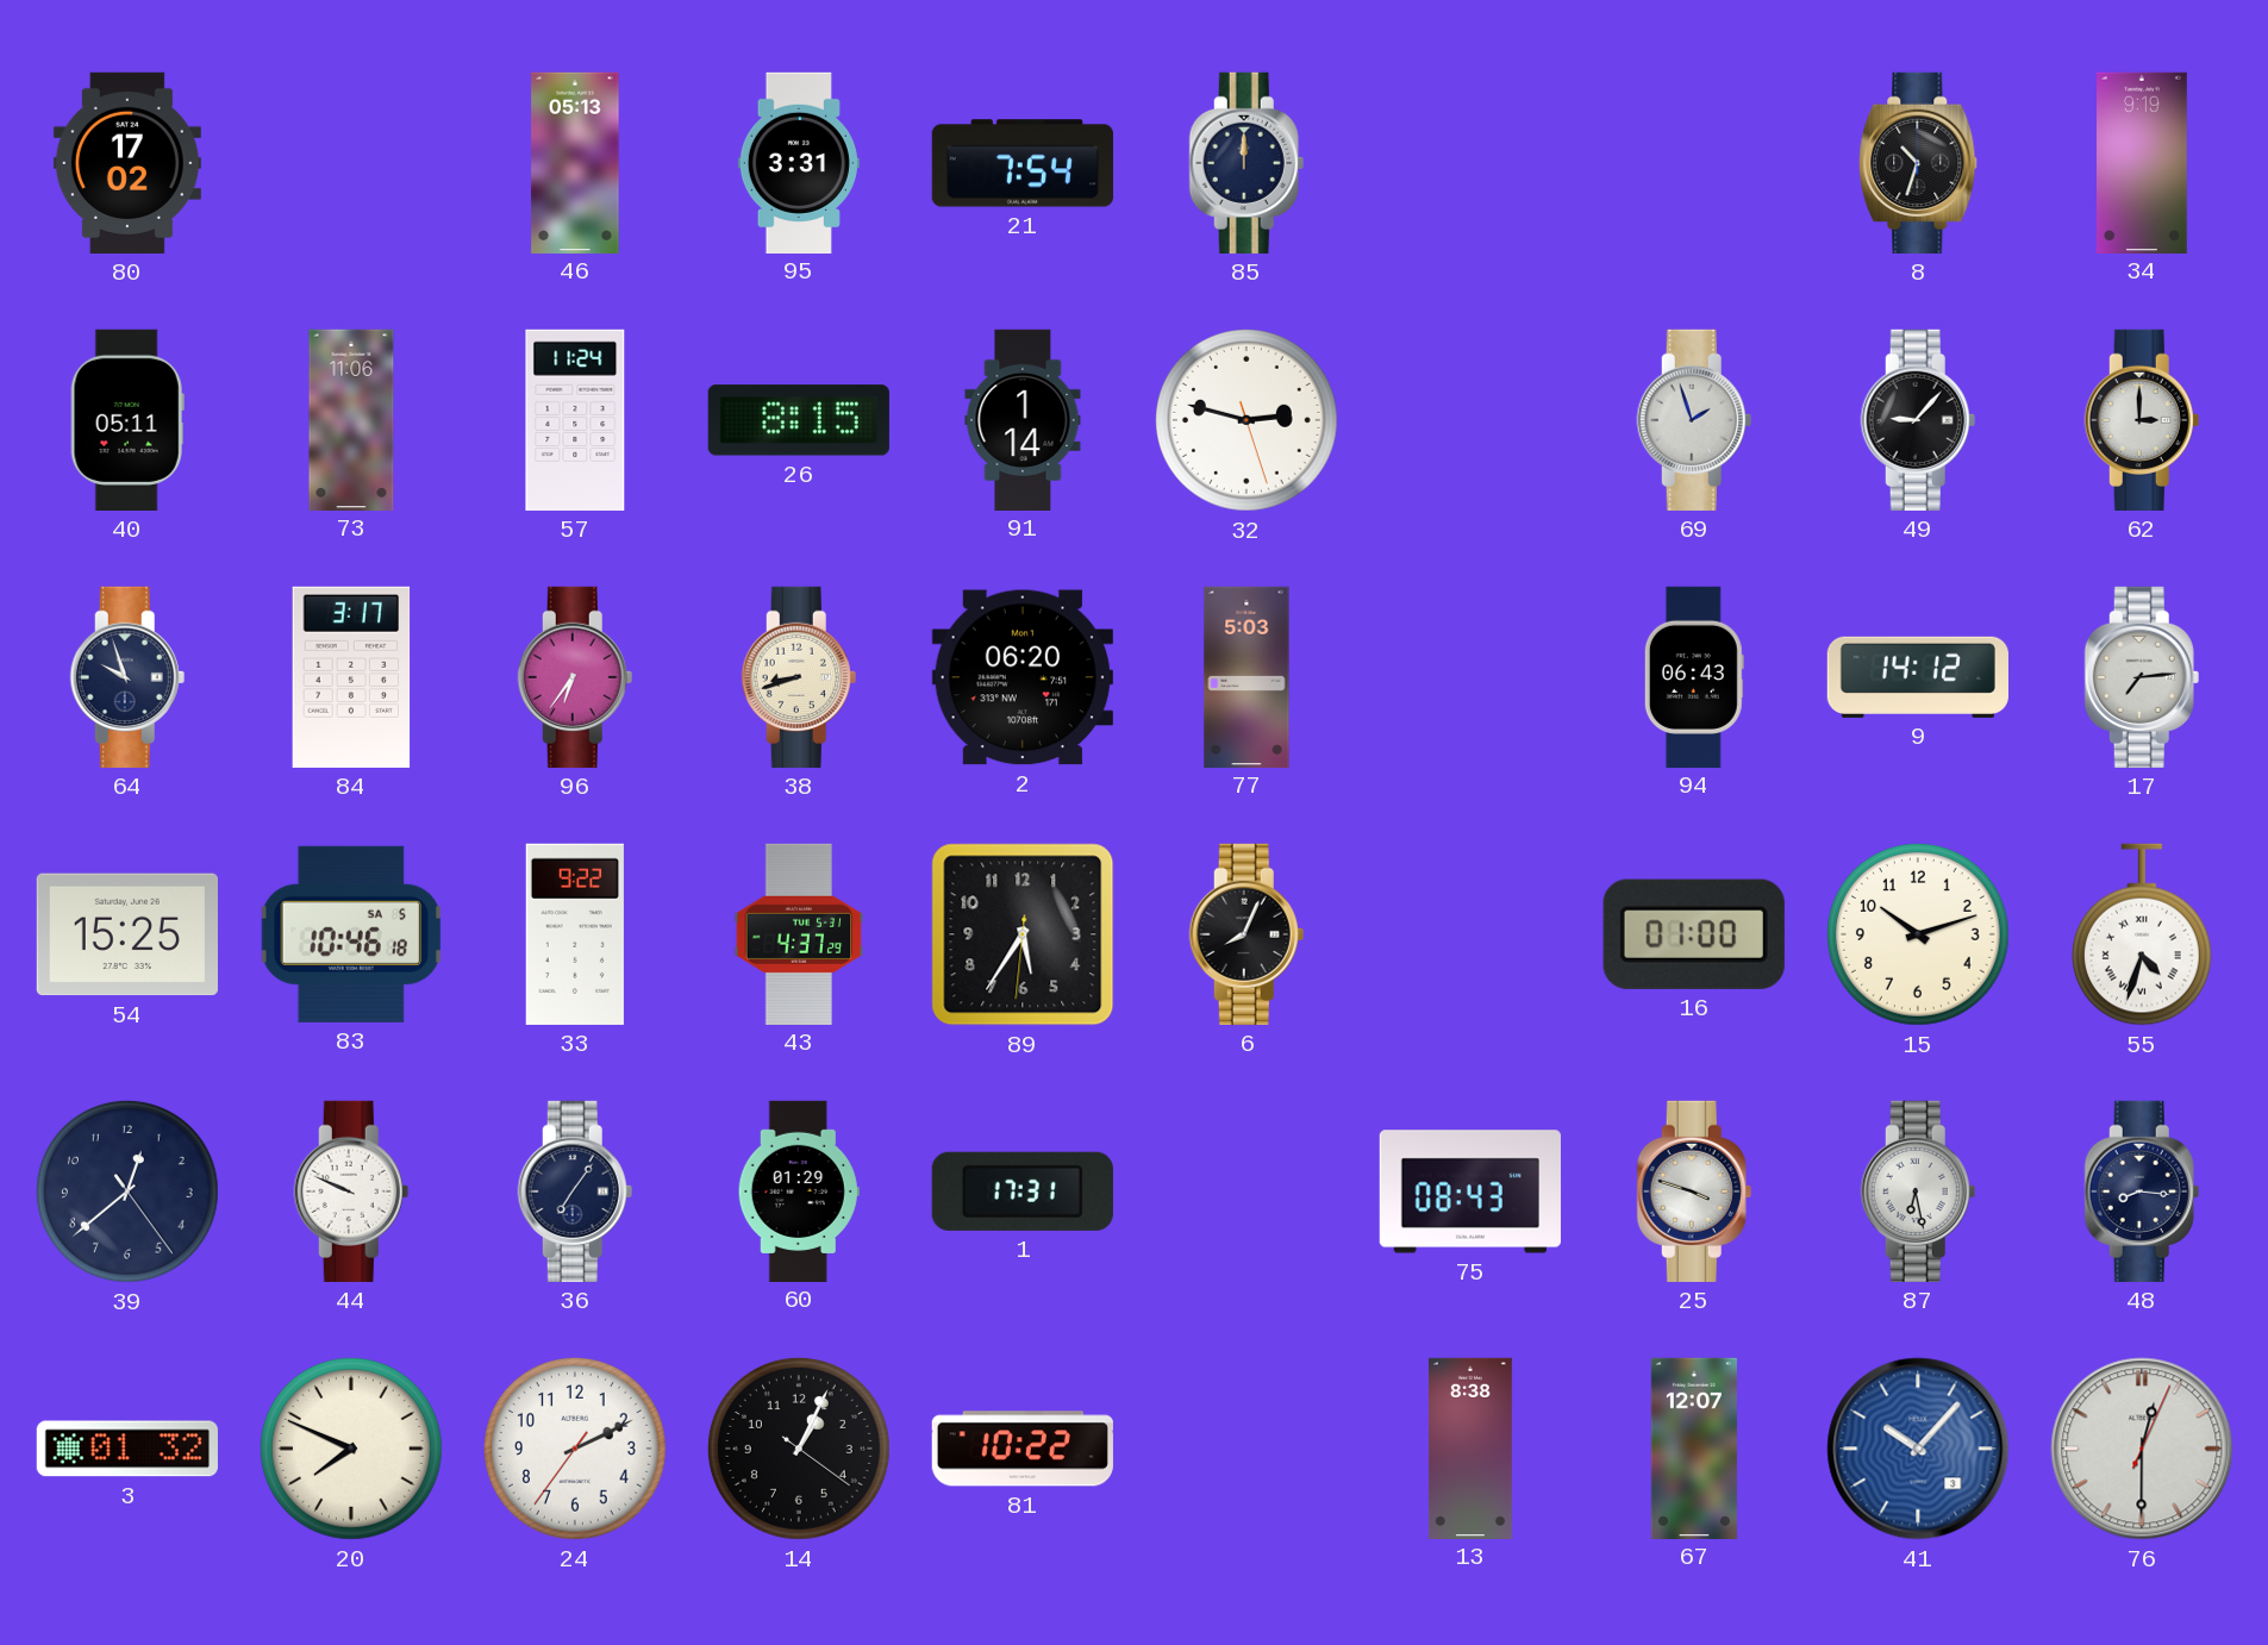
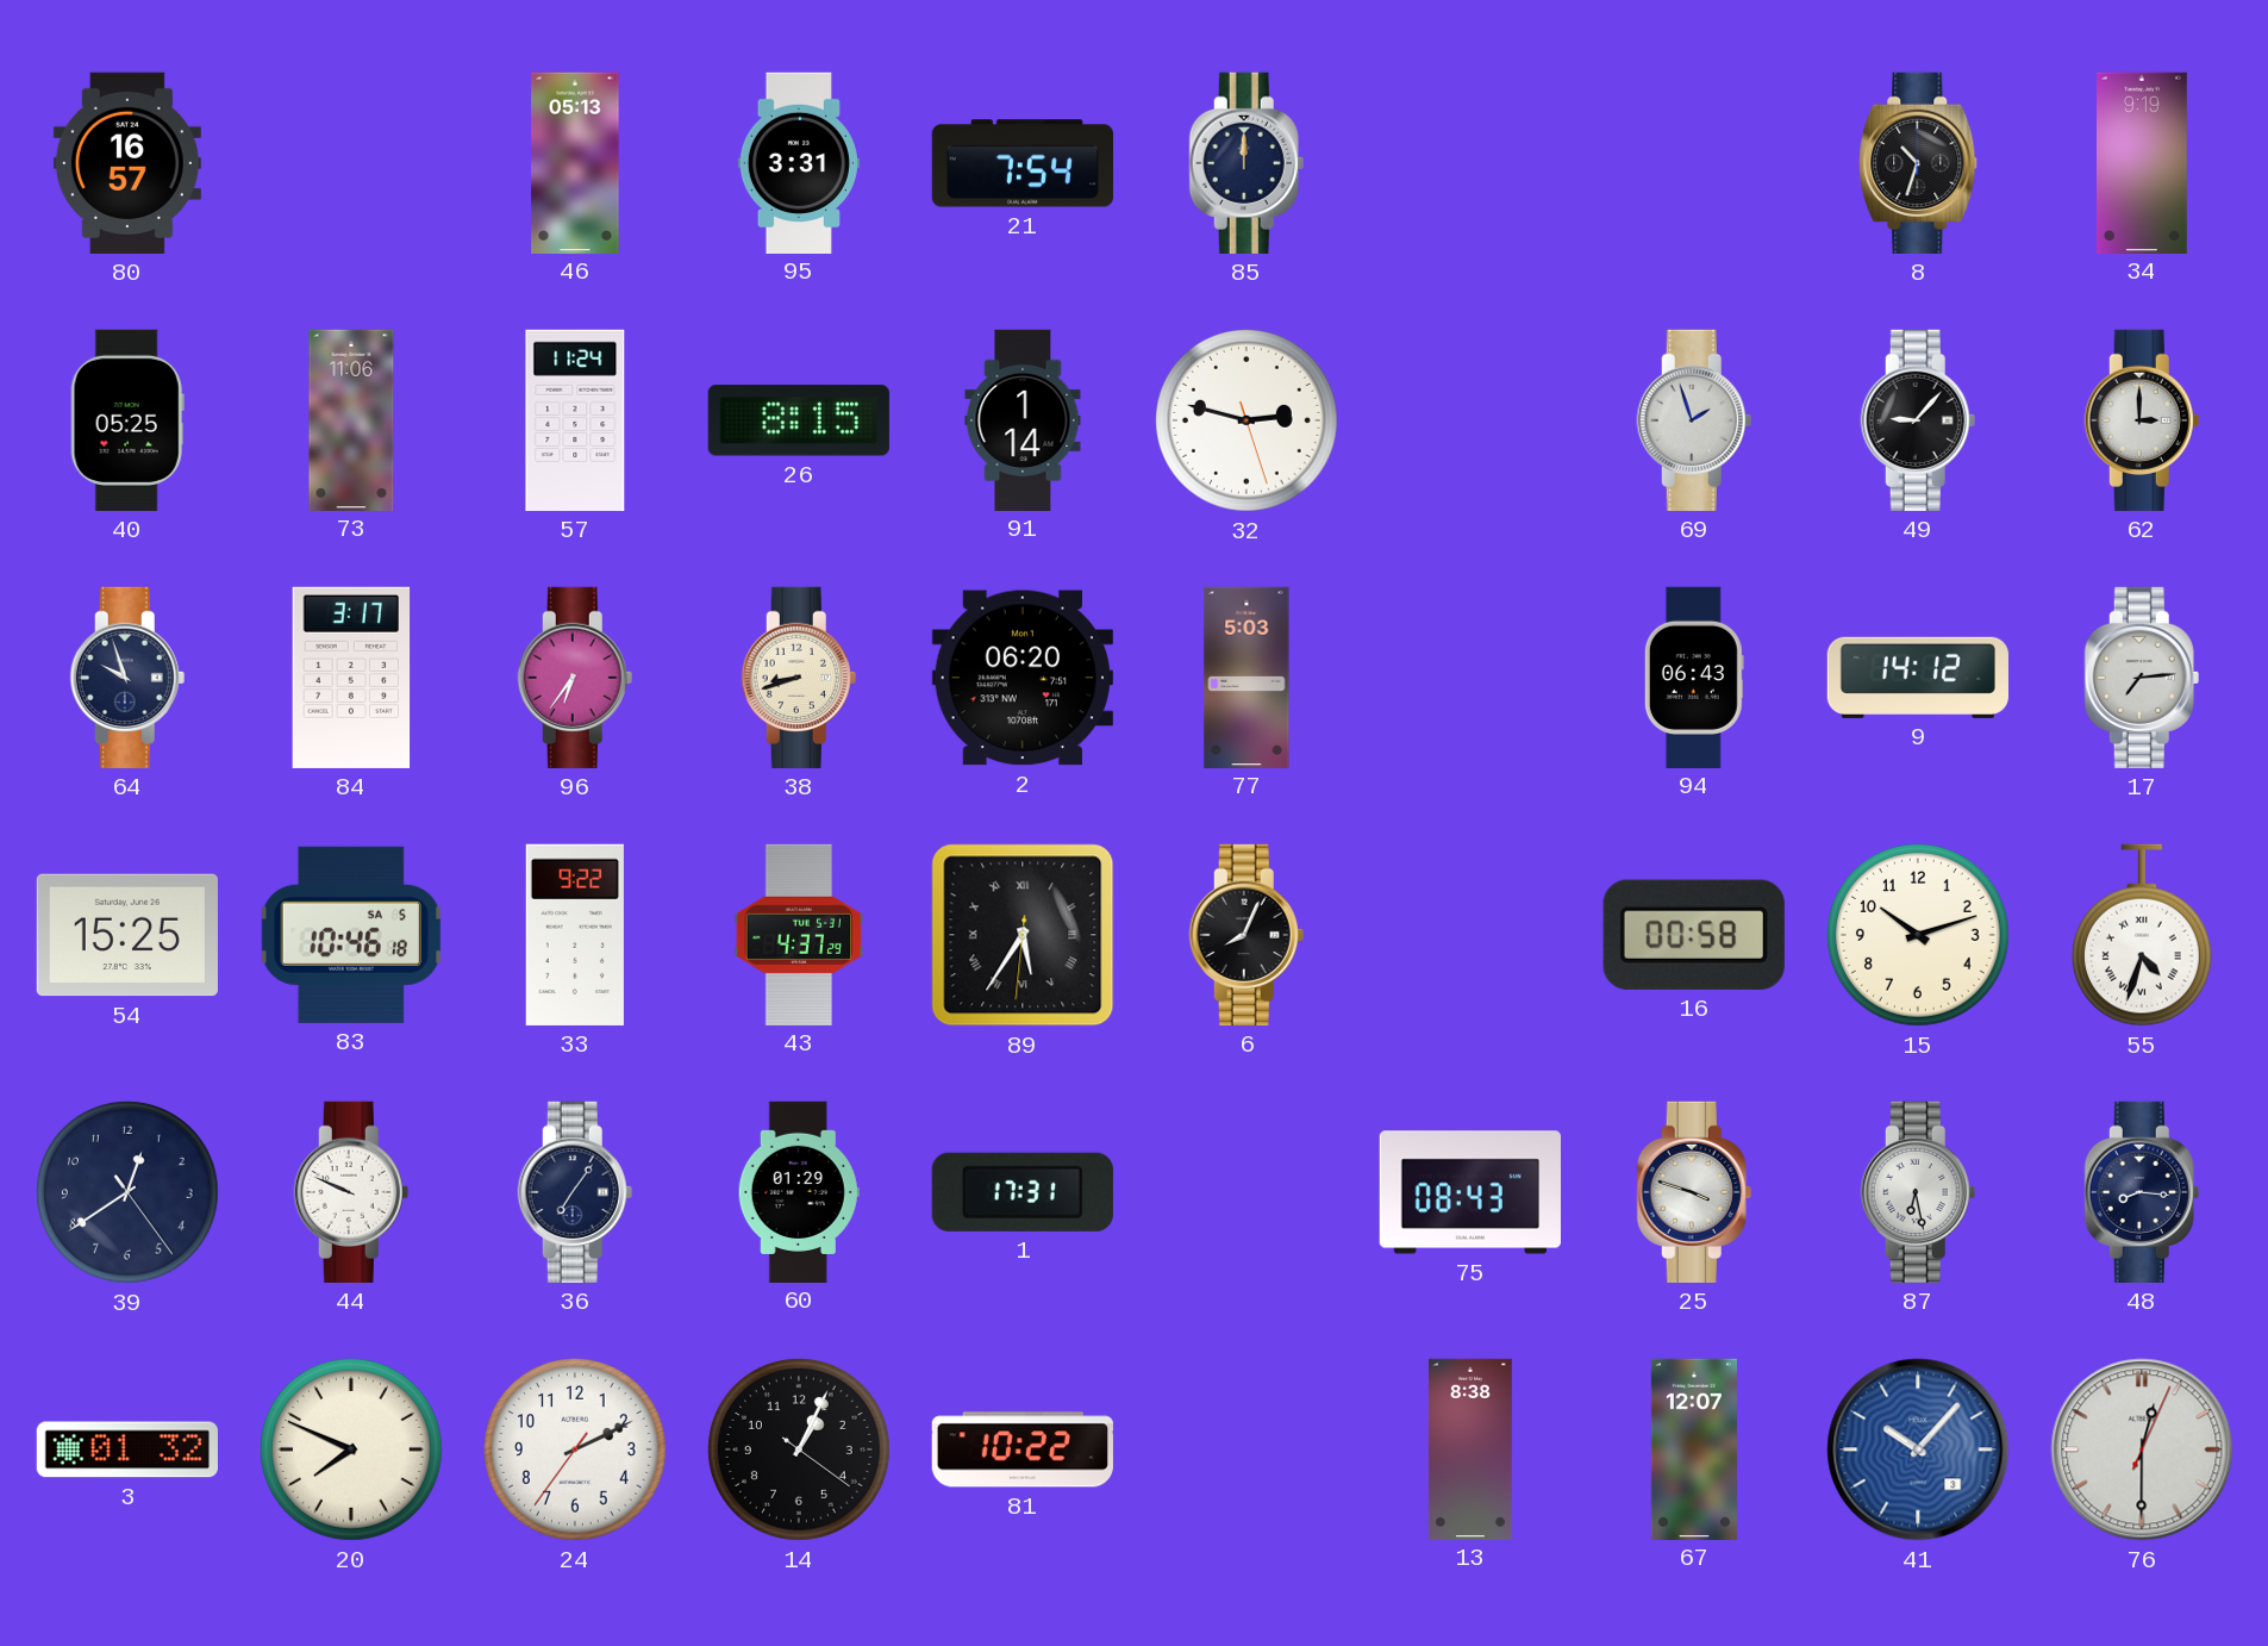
80: 17:02 -> 16:57 (127, 163)
40: 05:11 -> 05:25 (127, 420)
89 numerals: Arabic -> Roman (1023, 935)
16: 01:00 -> 00:58 (1694, 935)
39: 12:38 -> 12:39 (127, 1192)
